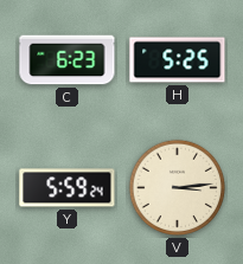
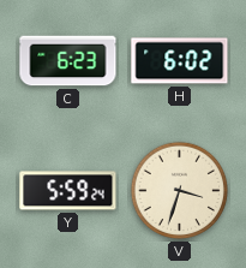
H: 5:25 -> 6:02 (180, 61)
V: 3:14 -> 3:33 (180, 191)
